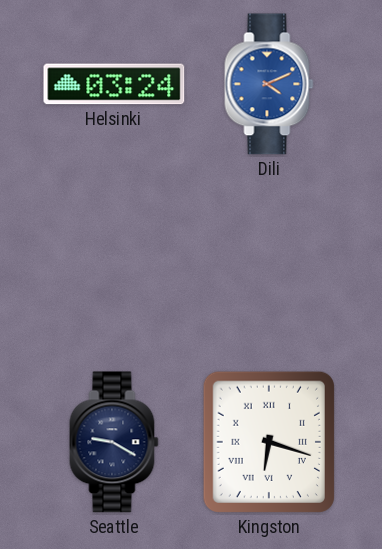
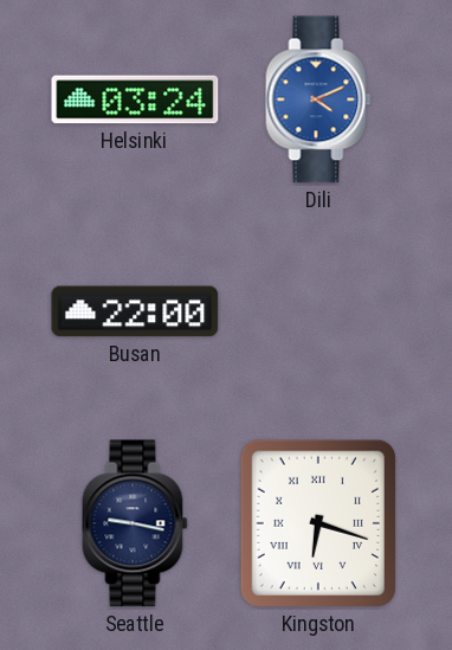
Busan: none -> 22:00 (135, 311)
Seattle: 9:20 -> 9:17 (135, 523)
